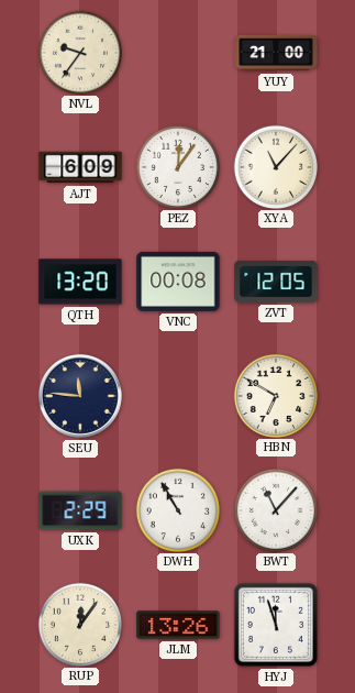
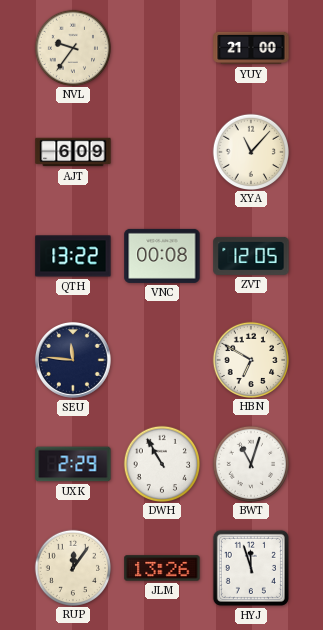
PEZ: 12:06 -> none (177, 166)
QTH: 13:20 -> 13:22 (73, 256)
BWT: 11:07 -> 11:03 (250, 463)
